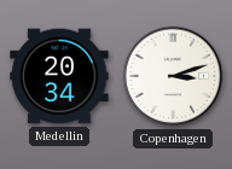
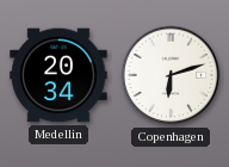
Copenhagen: 3:12 -> 6:12 (171, 75)
